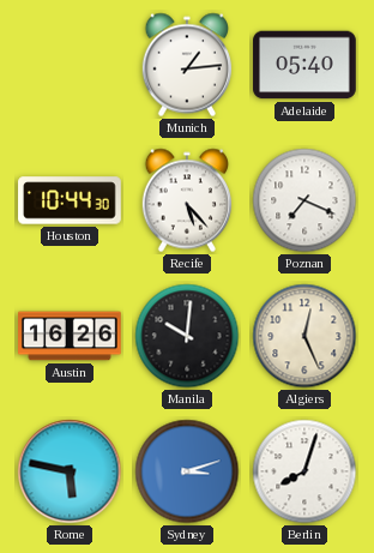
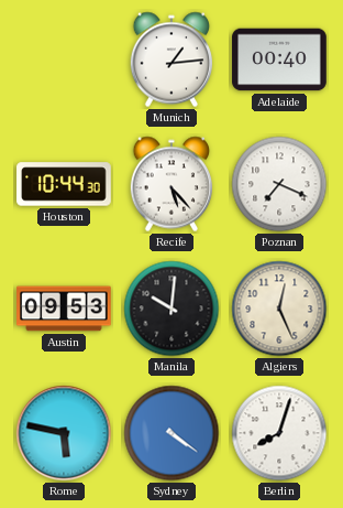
Adelaide: 05:40 -> 00:40 (279, 60)
Austin: 16:26 -> 09:53 (64, 309)
Sydney: 3:12 -> 4:21 (171, 433)
